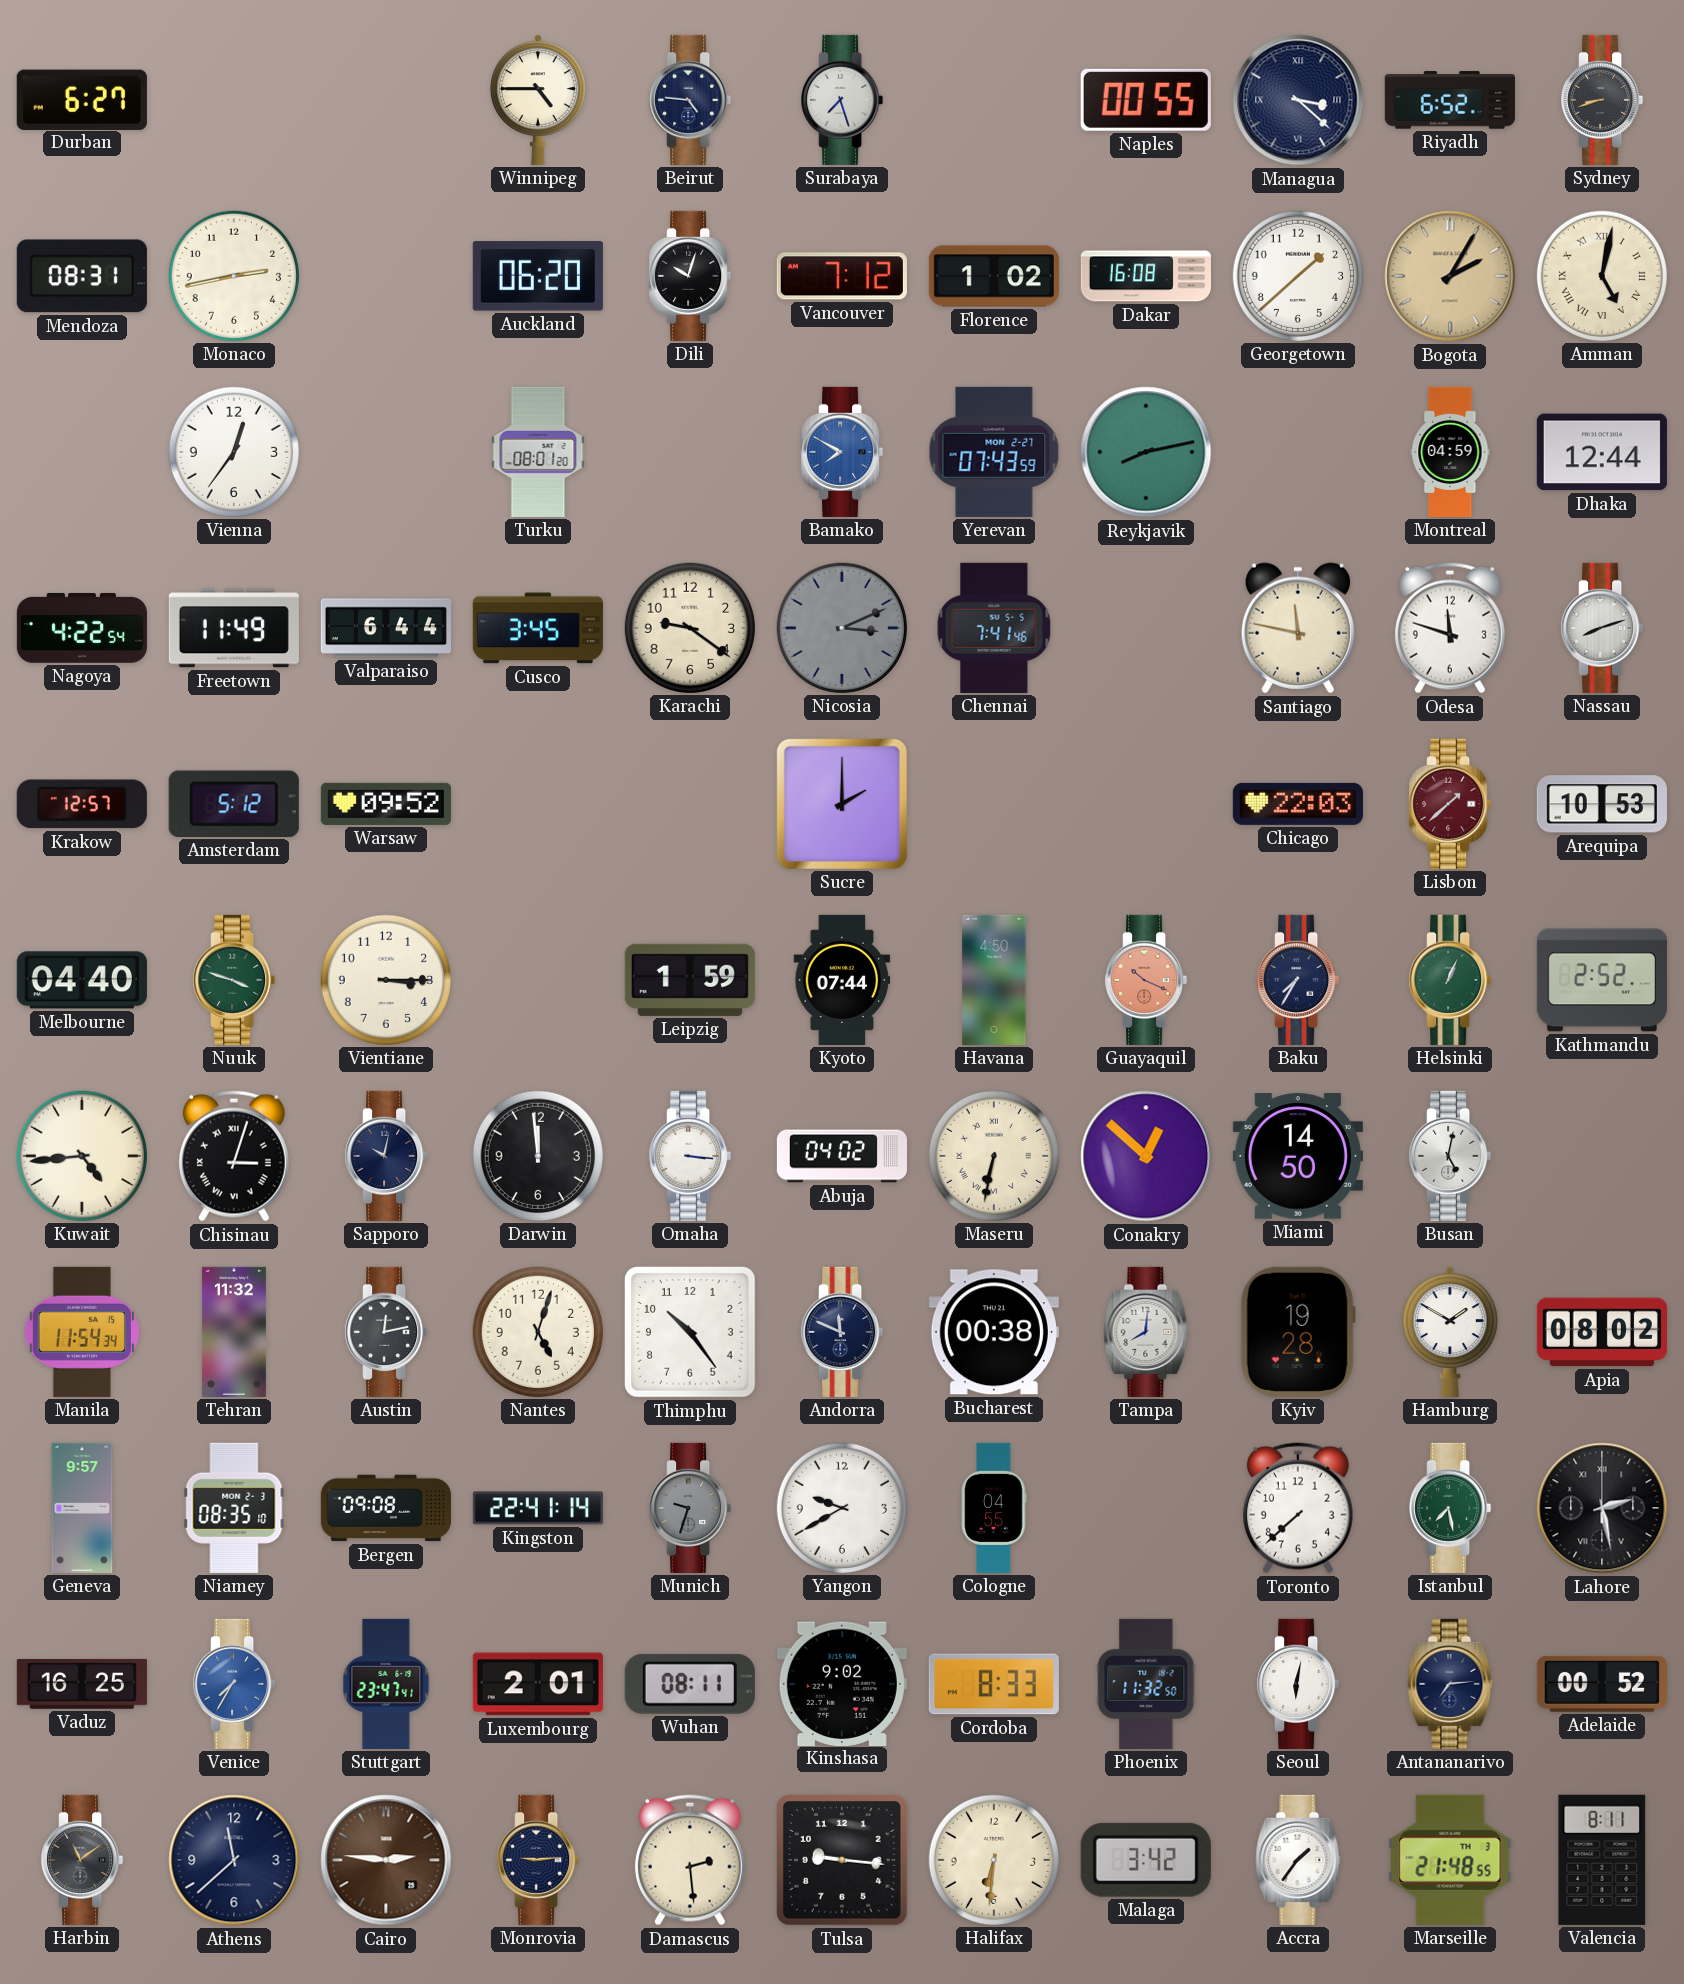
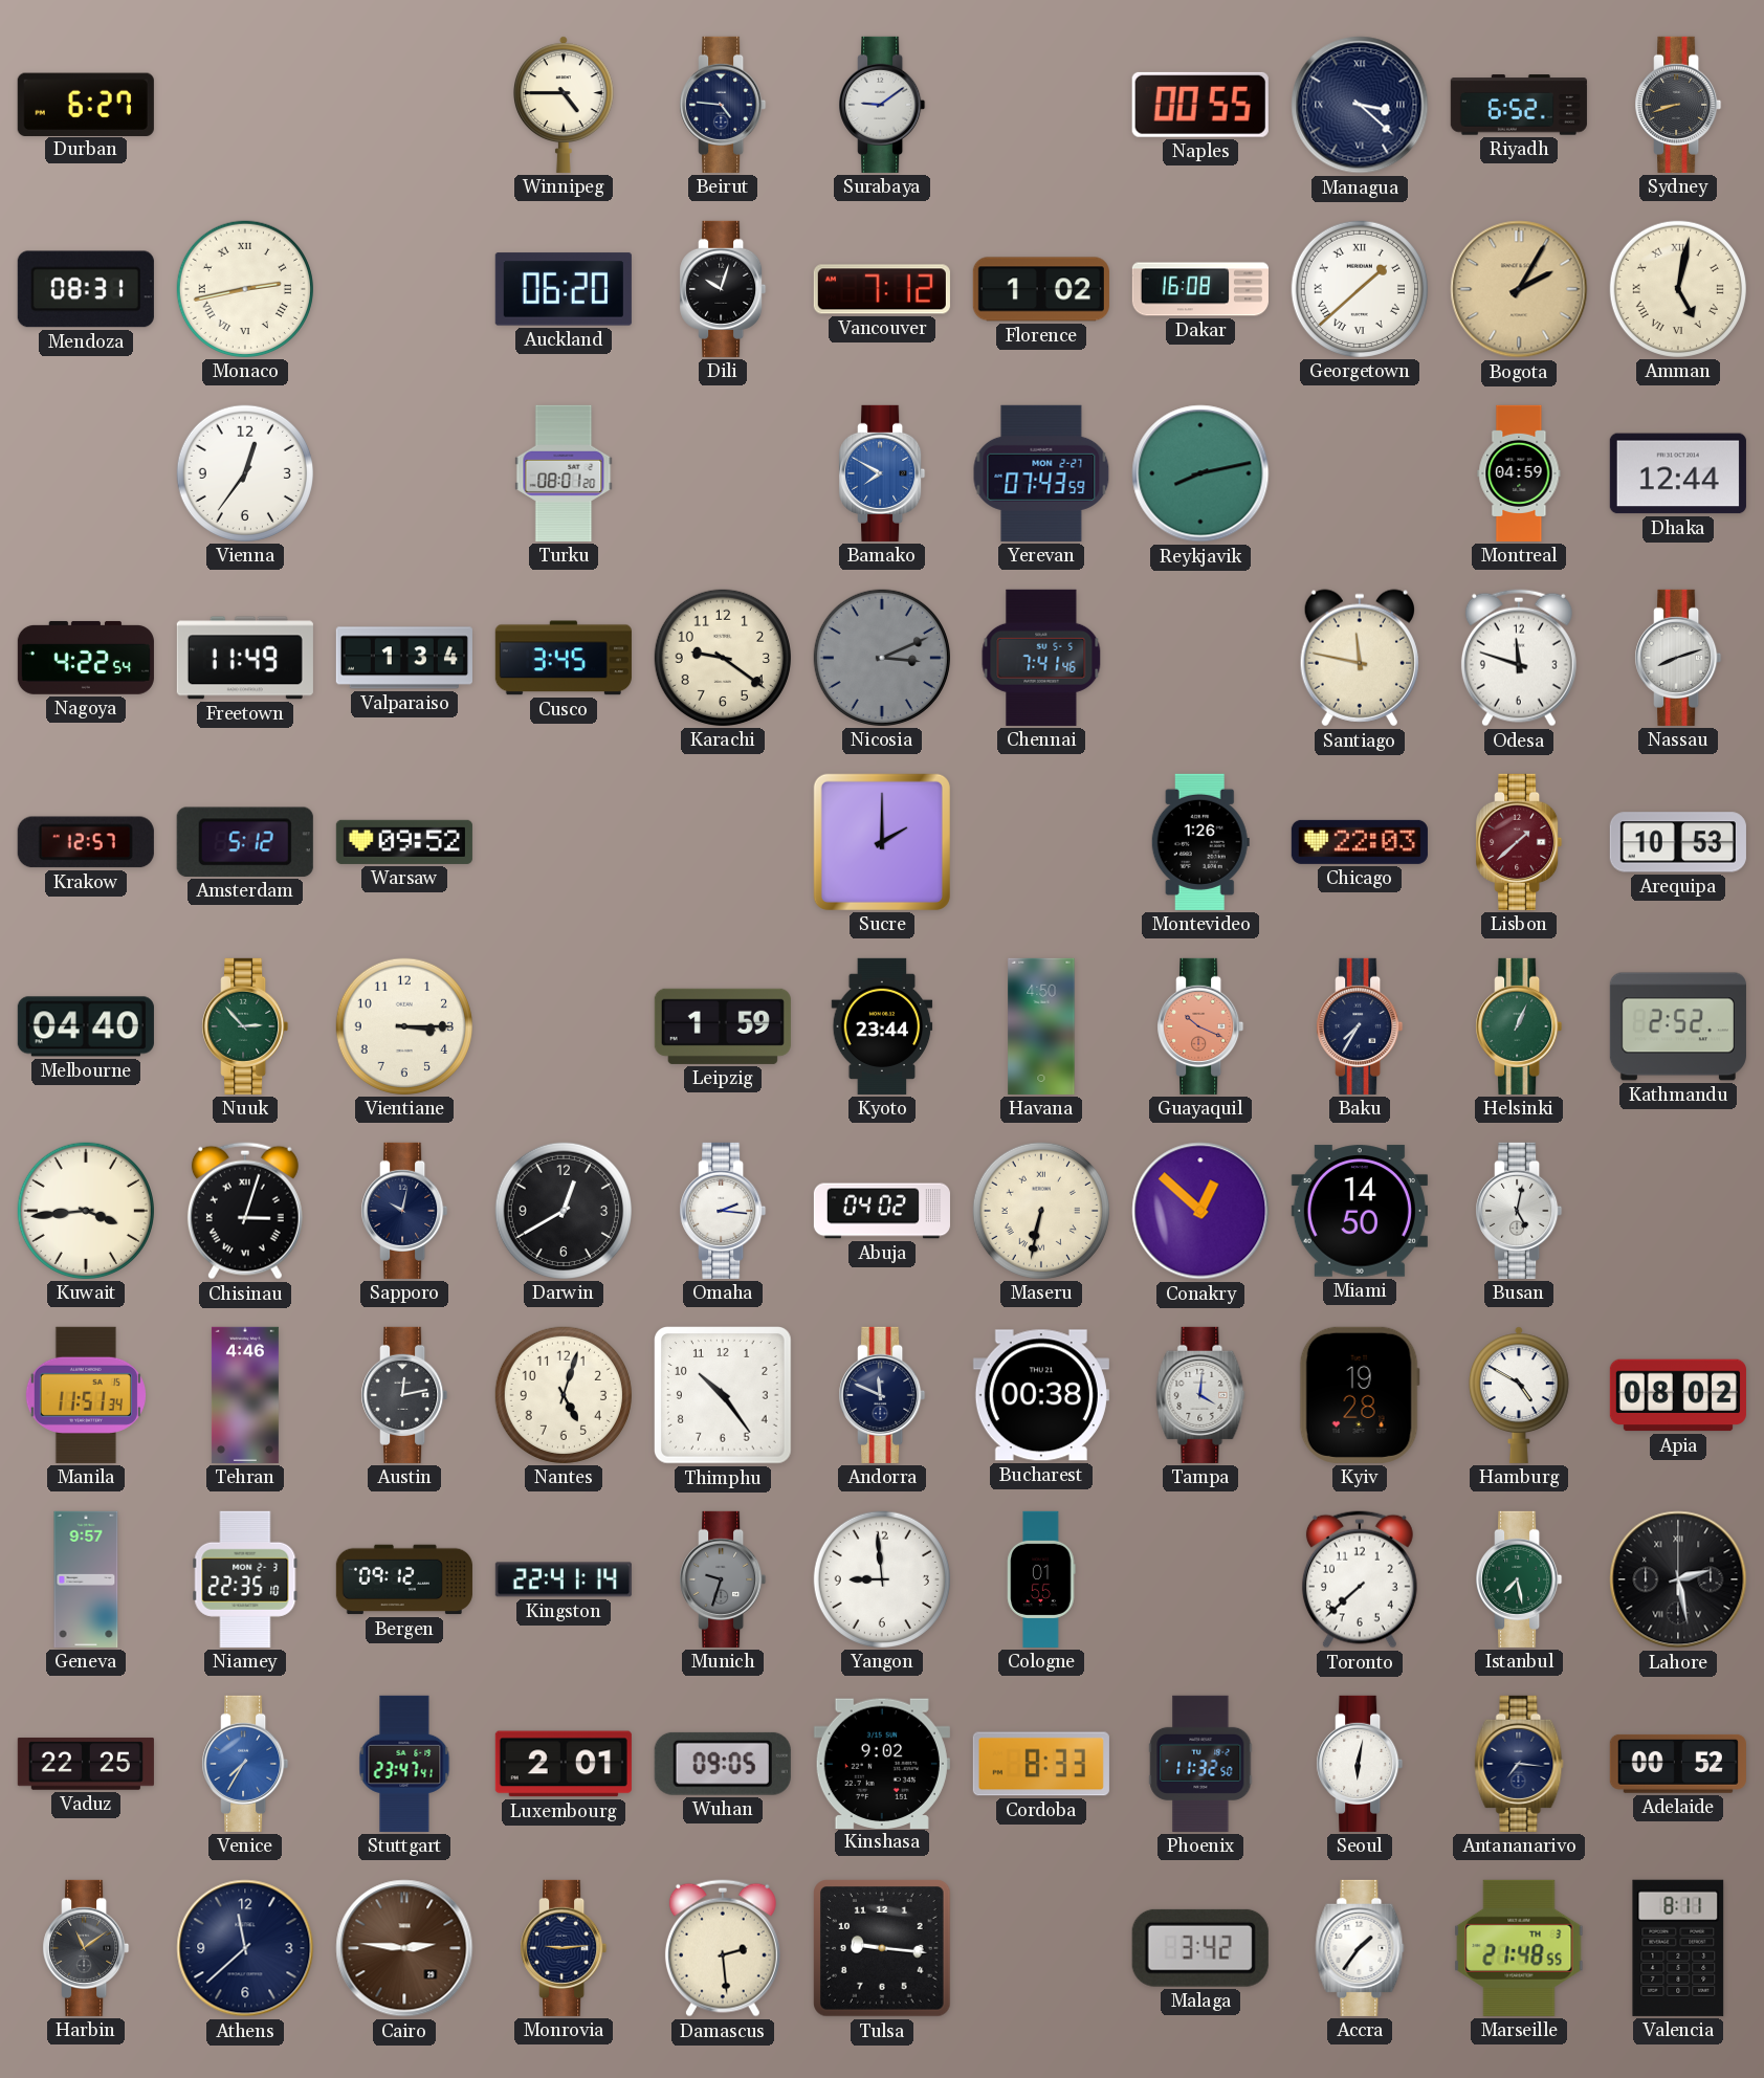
Surabaya: 7:27 -> 9:09 (882, 105)
Monaco numerals: Arabic -> Roman (245, 289)
Georgetown numerals: Arabic -> Roman (1360, 289)
Valparaiso: 6:44 -> 1:34 (404, 658)
Montevideo: none -> 1:26 (1200, 842)
Nuuk: 3:48 -> 2:53 (245, 1026)
Kyoto: 07:44 -> 23:44 (882, 1026)
Kuwait: 4:44 -> 3:44 (86, 1211)
Darwin: 11:59 -> 12:40 (564, 1211)
Omaha: 3:16 -> 2:16 (723, 1211)
Manila: 11:54 -> 11:51 (86, 1395)
Tehran: 11:32 -> 4:46 (245, 1395)
Tampa: 8:01 -> 4:01 (1200, 1395)
Hamburg: 1:50 -> 4:50 (1520, 1395)
Niamey: 08:35 -> 22:35 (245, 1579)
Bergen: 09:08 -> 09:12 (404, 1579)
Yangon: 9:40 -> 8:59 (882, 1579)
Cologne: 04:55 -> 01:55 (1041, 1579)
Vaduz: 16:25 -> 22:25 (86, 1764)
Wuhan: 08:11 -> 09:05 (723, 1764)
Antananarivo: 7:14 -> 7:16 (1519, 1764)
Halifax: 6:31 -> none (994, 1860)
